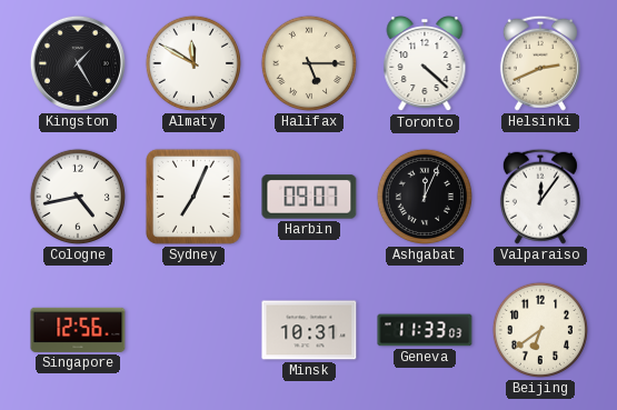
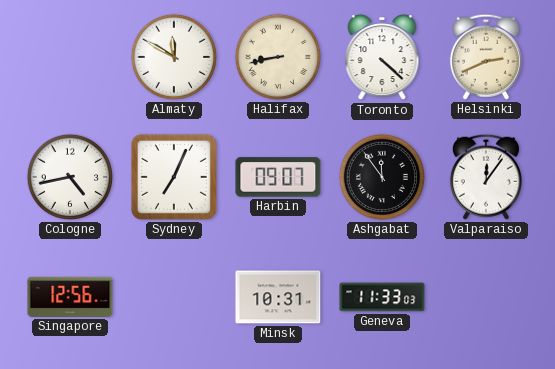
Kingston: 1:25 -> none (78, 63)
Halifax: 5:15 -> 8:43 (278, 57)
Ashgabat: 12:04 -> 11:54 (382, 177)
Beijing: 6:39 -> none (540, 330)
